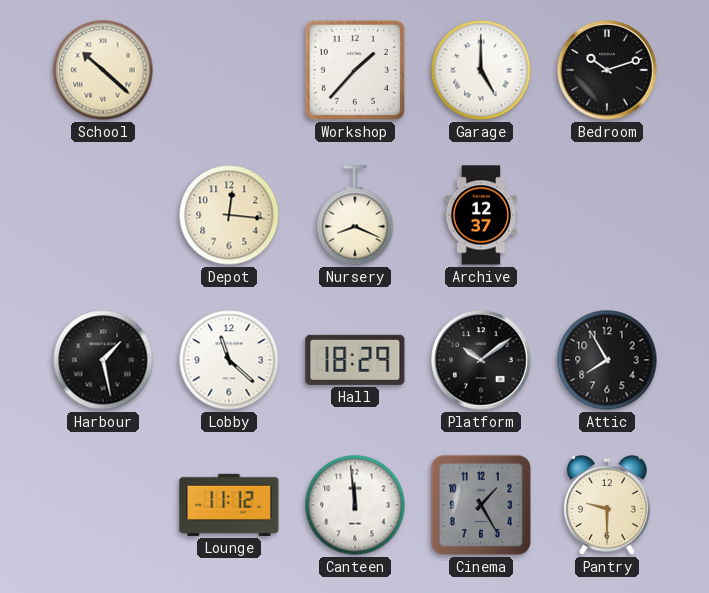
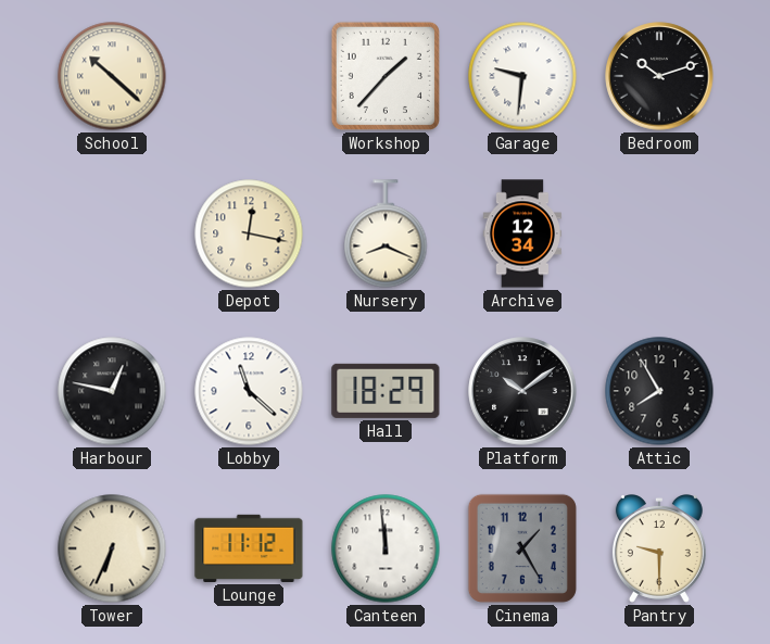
Garage: 5:00 -> 9:31 (522, 76)
Depot: 12:16 -> 12:17 (249, 233)
Archive: 12:37 -> 12:34 (522, 233)
Harbour: 1:28 -> 12:47 (112, 391)
Tower: none -> 6:34 (112, 548)
